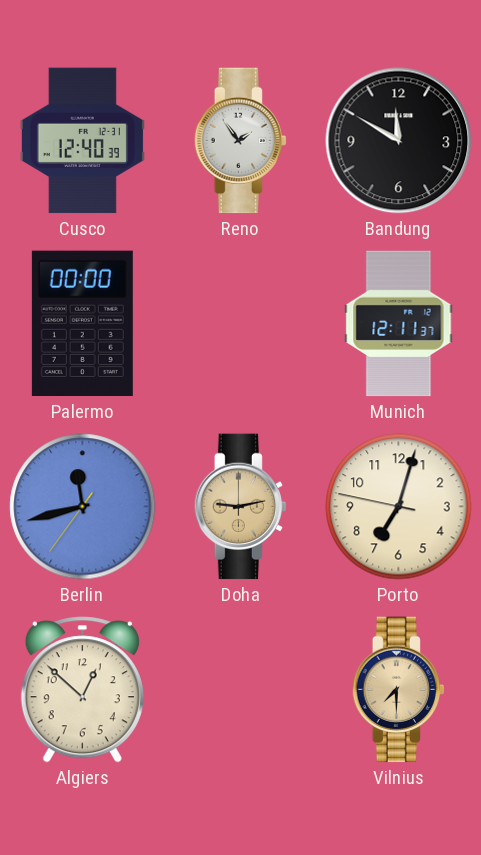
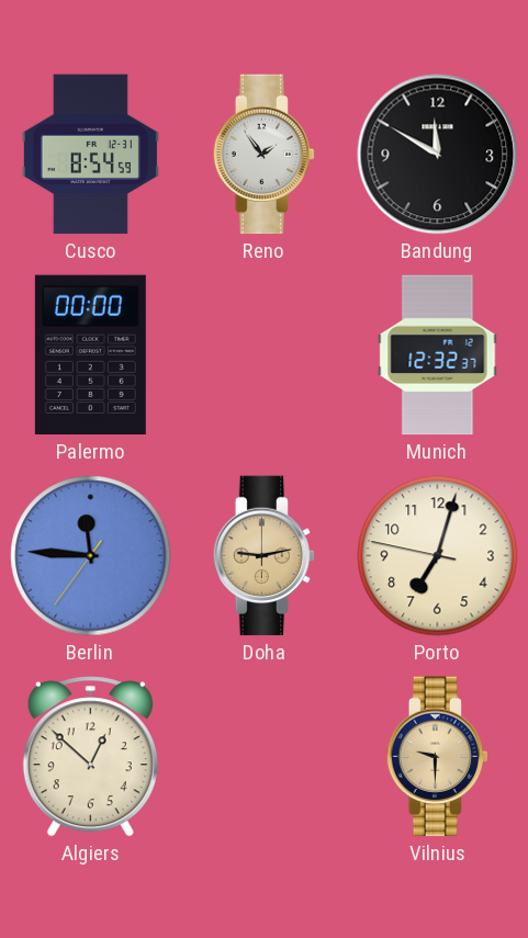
Cusco: 12:40 -> 8:54 (90, 155)
Munich: 12:11 -> 12:32 (438, 355)
Berlin: 11:42 -> 11:45 (91, 556)
Vilnius: 7:30 -> 9:30 (437, 757)
